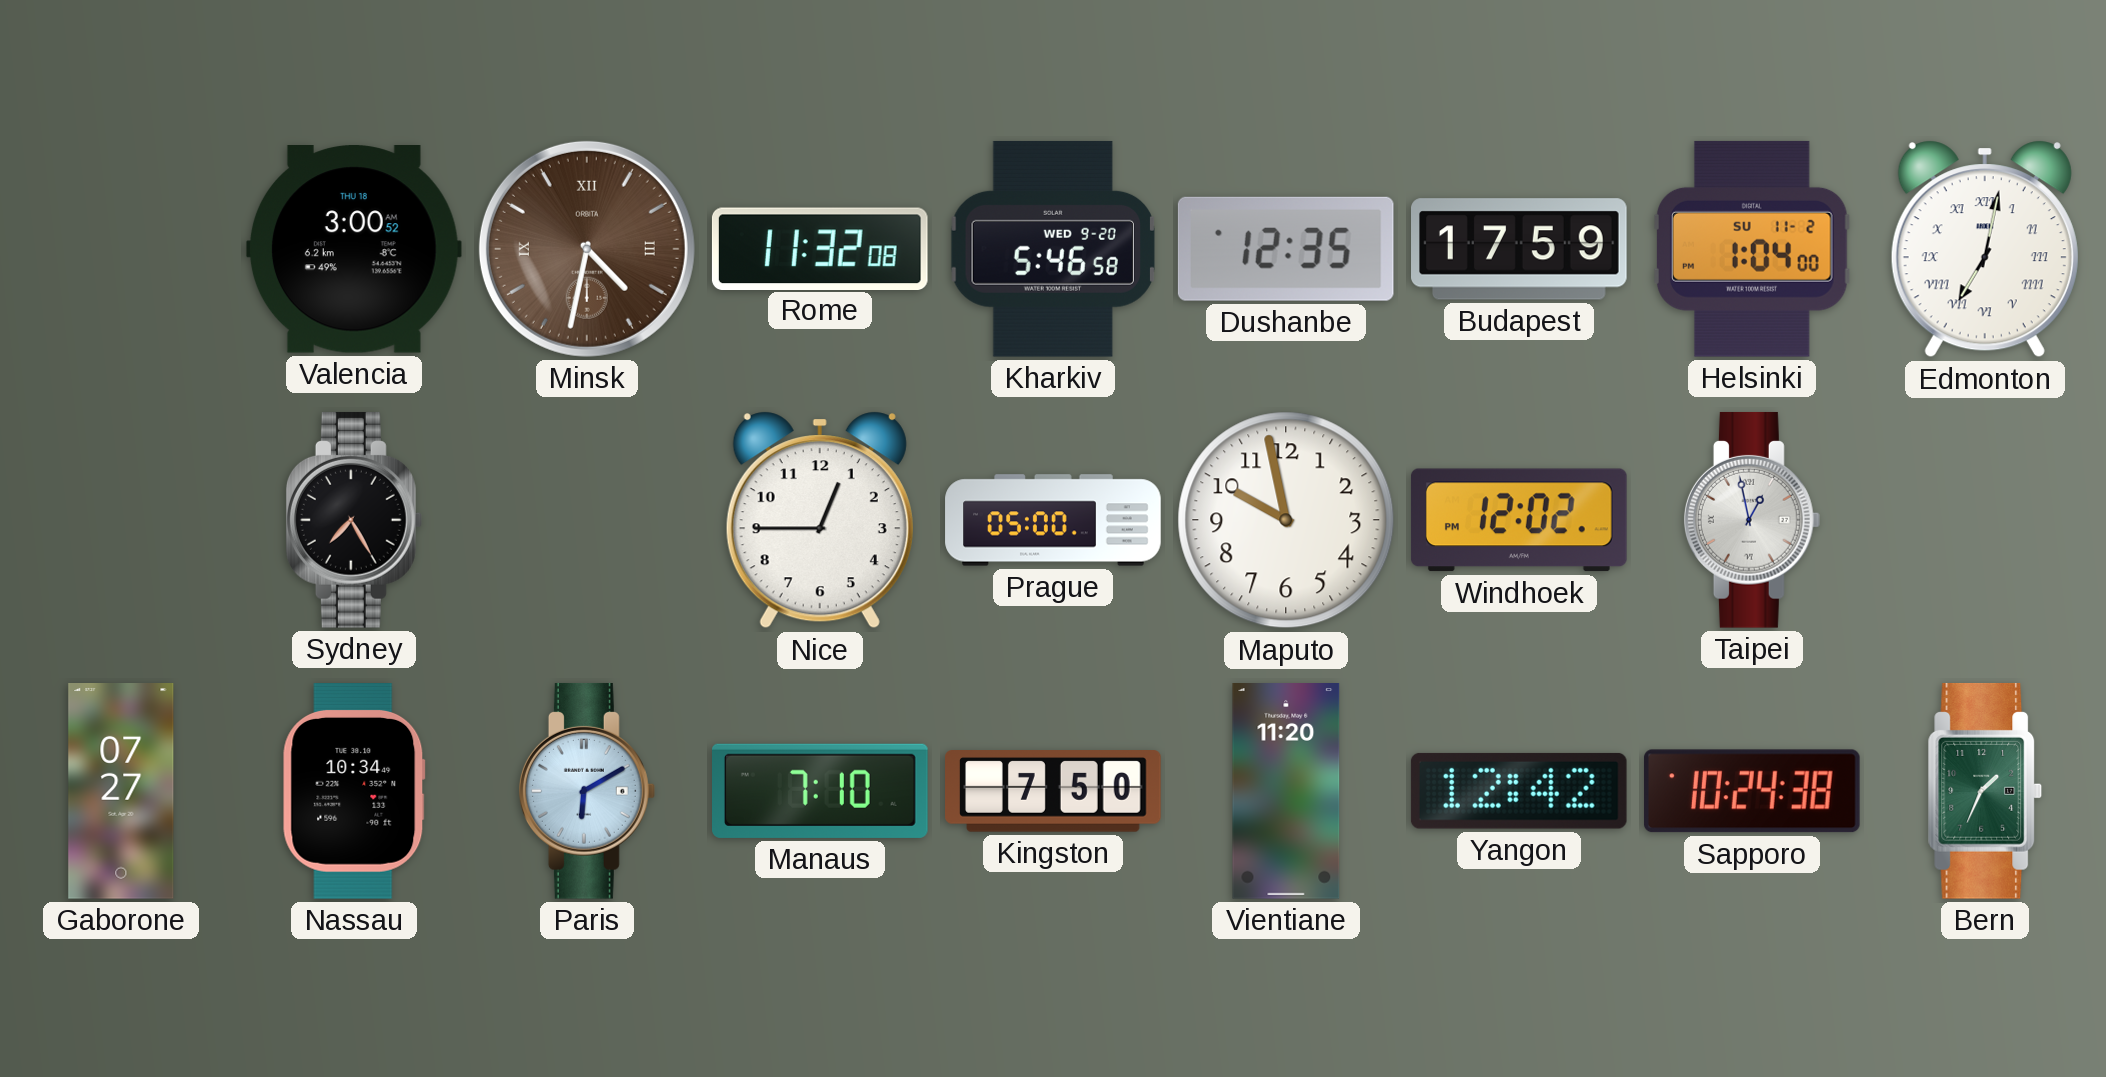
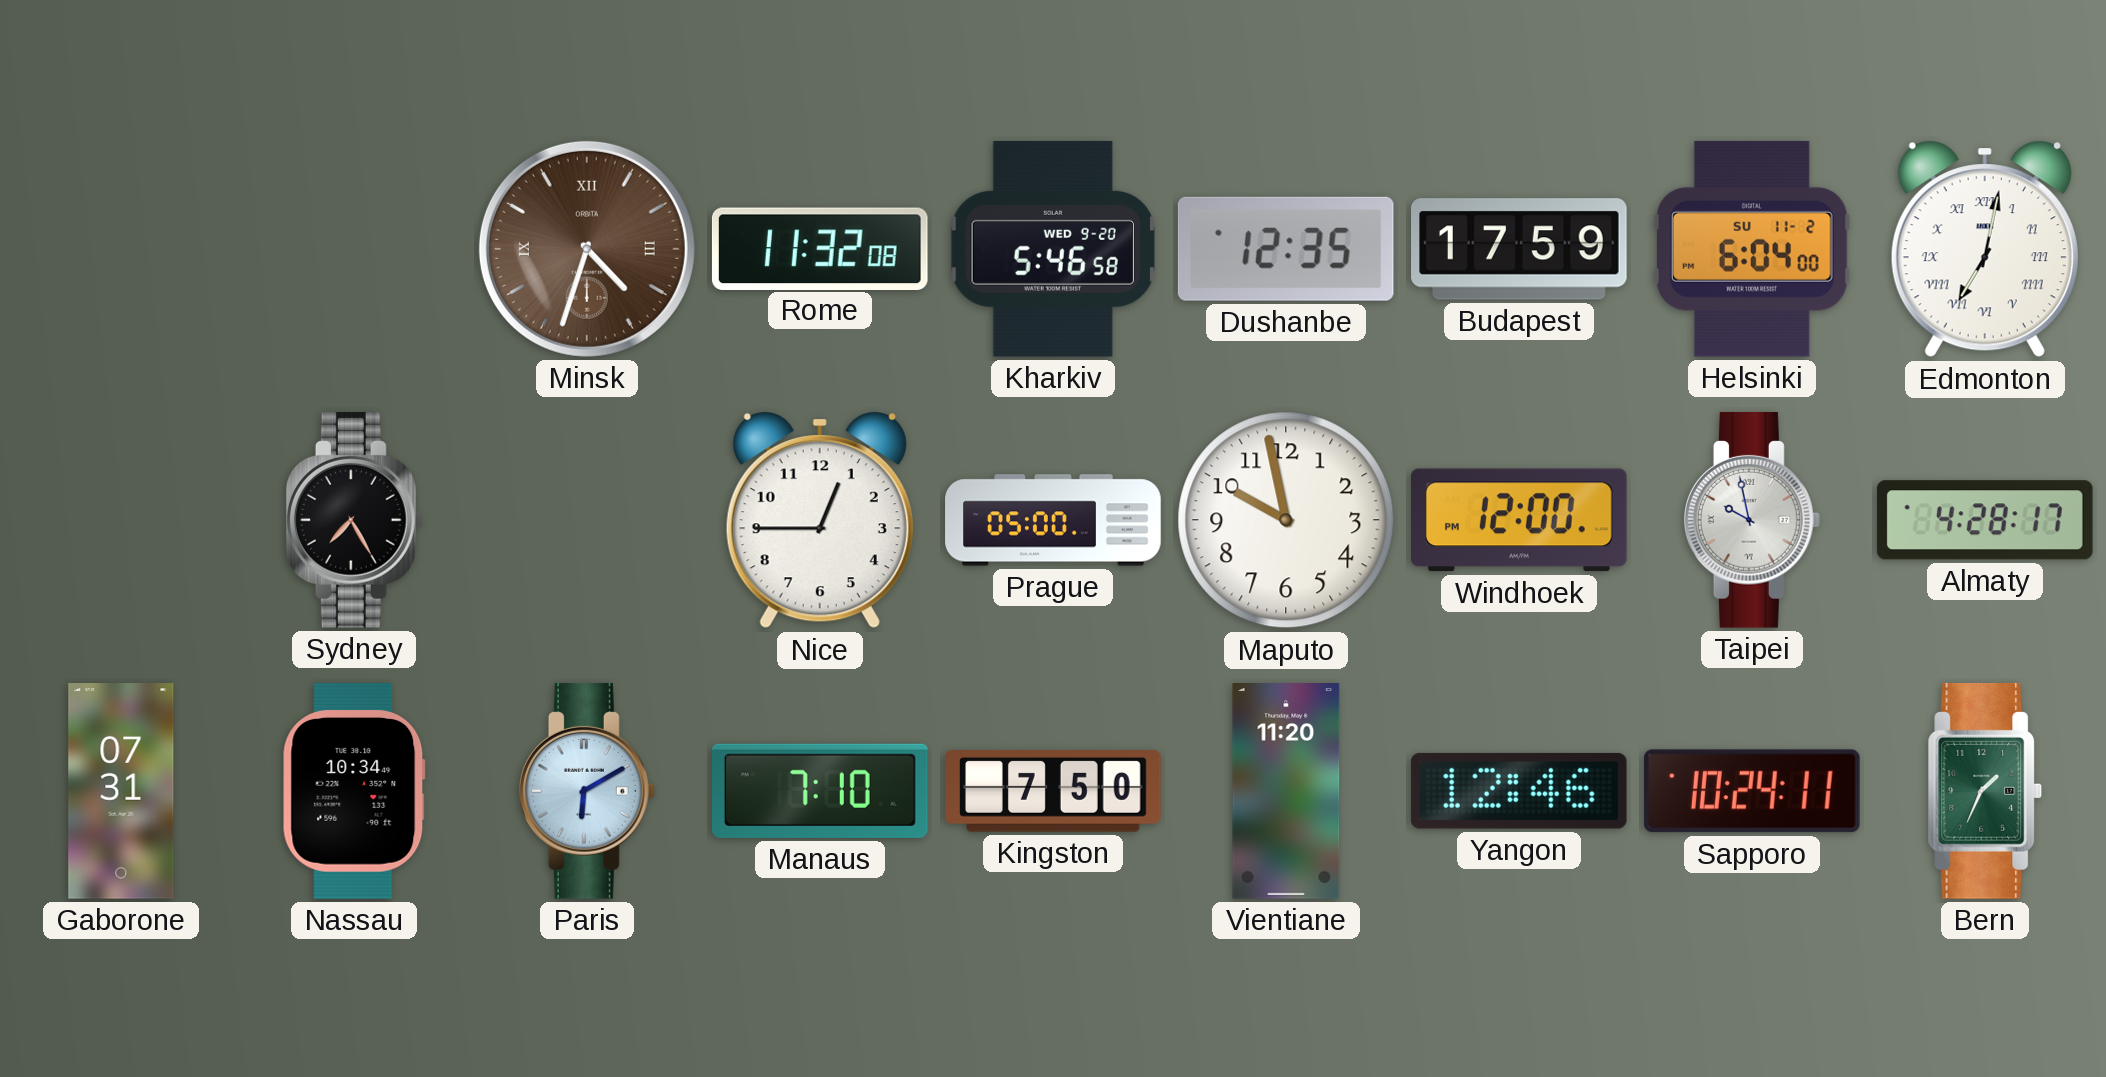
Valencia: 3:00 -> none (354, 250)
Minsk: 4:32 -> 4:33 (587, 249)
Helsinki: 1:04 -> 6:04 (1753, 249)
Windhoek: 12:02 -> 12:00 (1519, 520)
Taipei: 12:58 -> 9:58 (1752, 520)
Almaty: none -> 4:28 (1985, 520)
Gaborone: 07:27 -> 07:31 (121, 792)
Yangon: 12:42 -> 12:46 (1519, 791)
Sapporo: 10:24:38 -> 10:24:11 (1752, 791)
